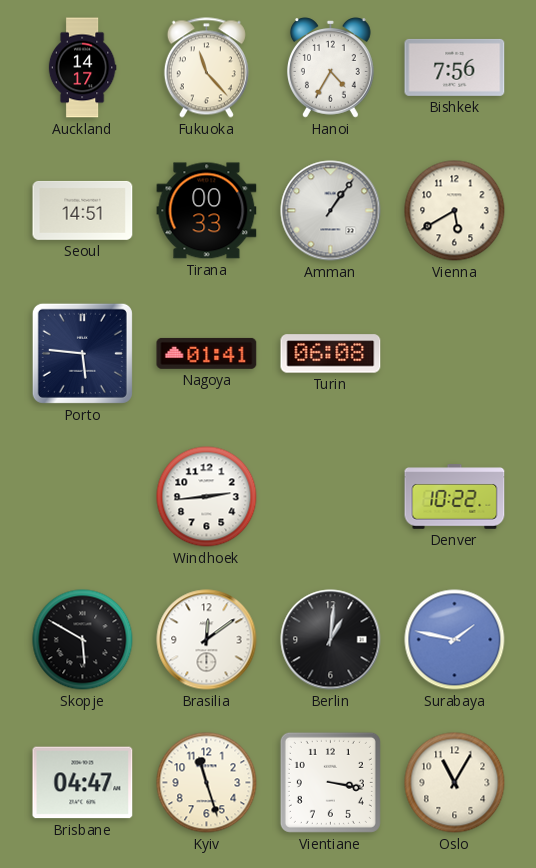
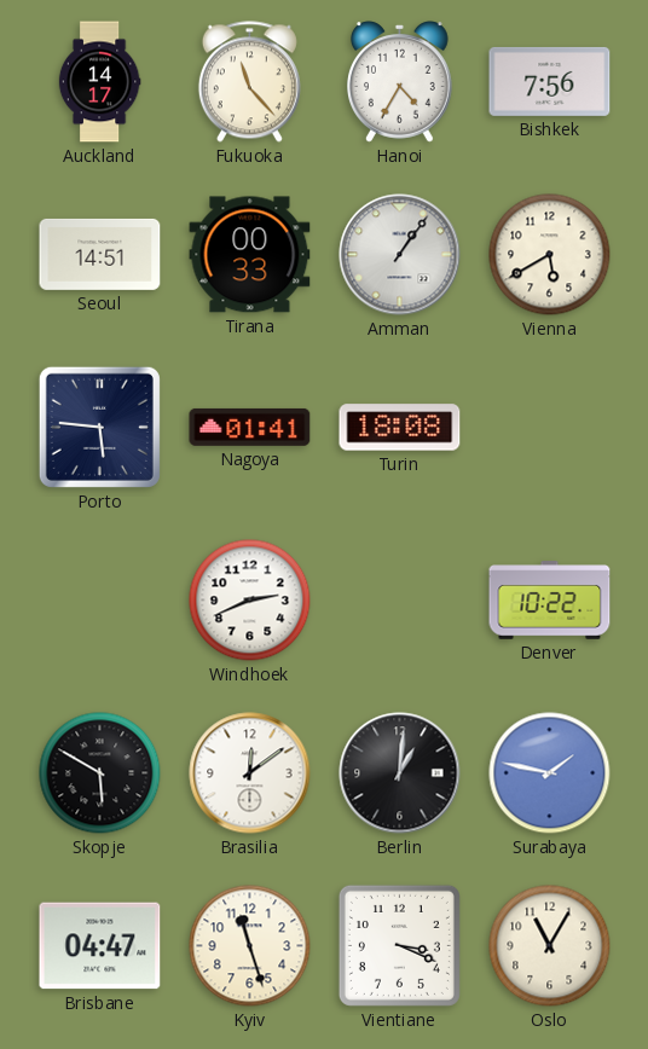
Turin: 06:08 -> 18:08 (400, 428)
Windhoek: 2:44 -> 2:41 (250, 601)
Vientiane: 3:17 -> 3:19 (399, 945)
